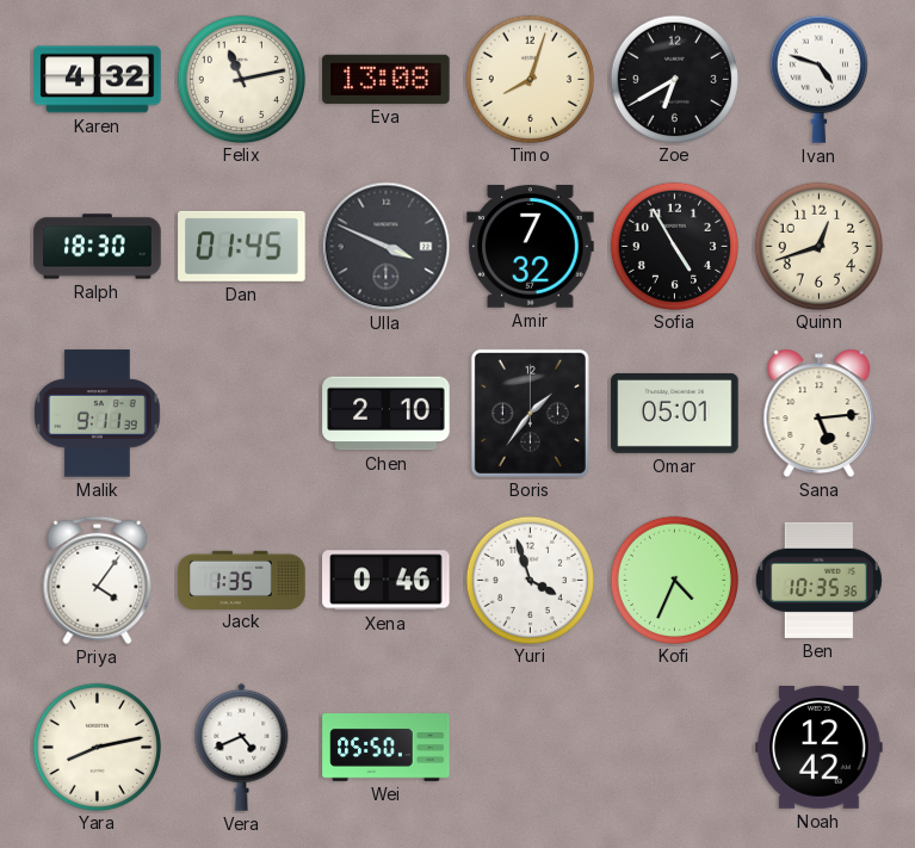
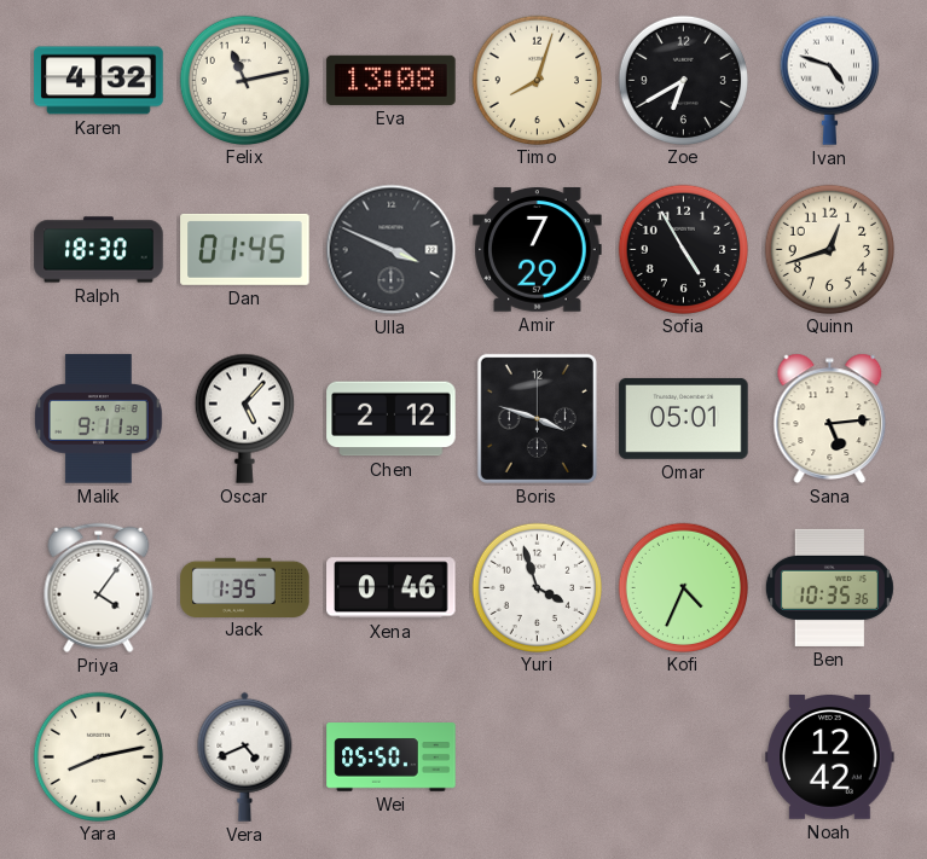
Amir: 7:32 -> 7:29 (538, 250)
Oscar: none -> 5:07 (244, 418)
Chen: 2:10 -> 2:12 (392, 419)
Boris: 1:36 -> 3:48 (537, 418)
